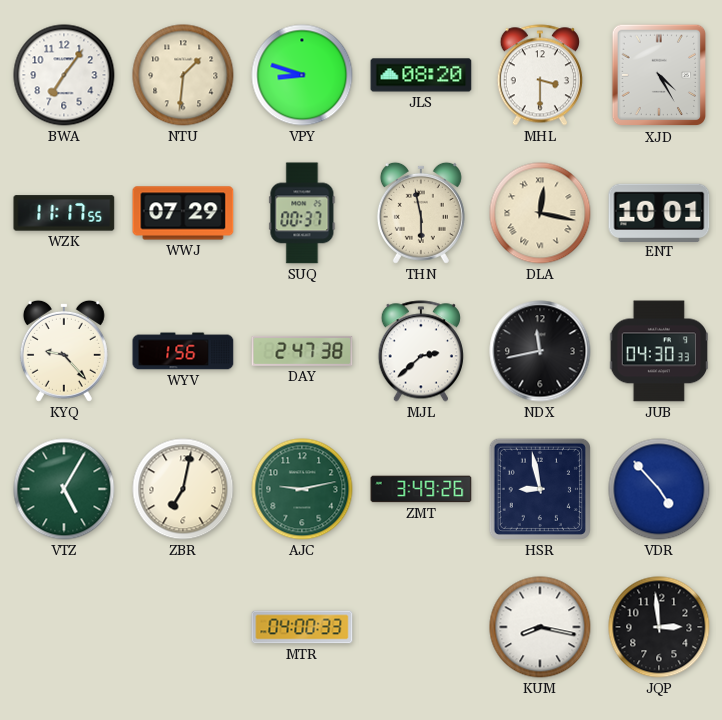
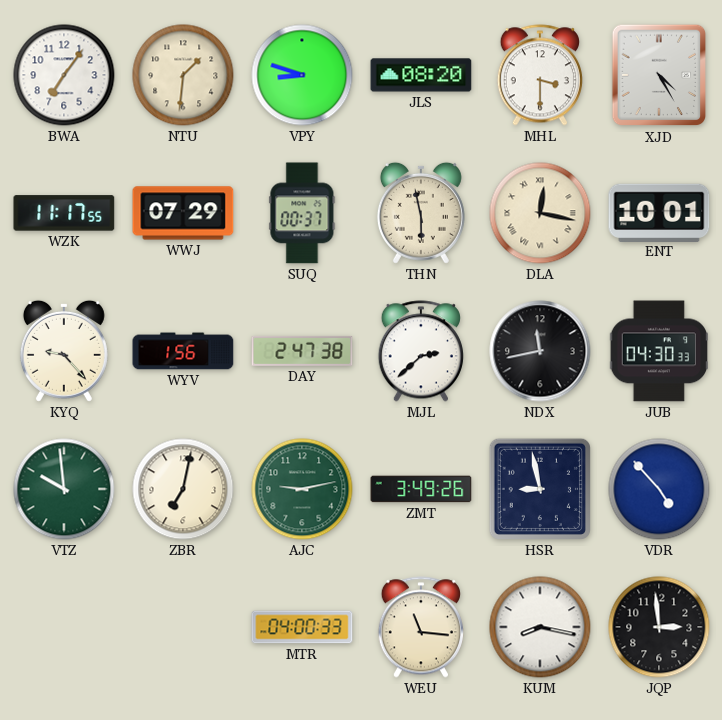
VTZ: 5:05 -> 9:59 (64, 489)
WEU: none -> 11:16 (421, 627)
